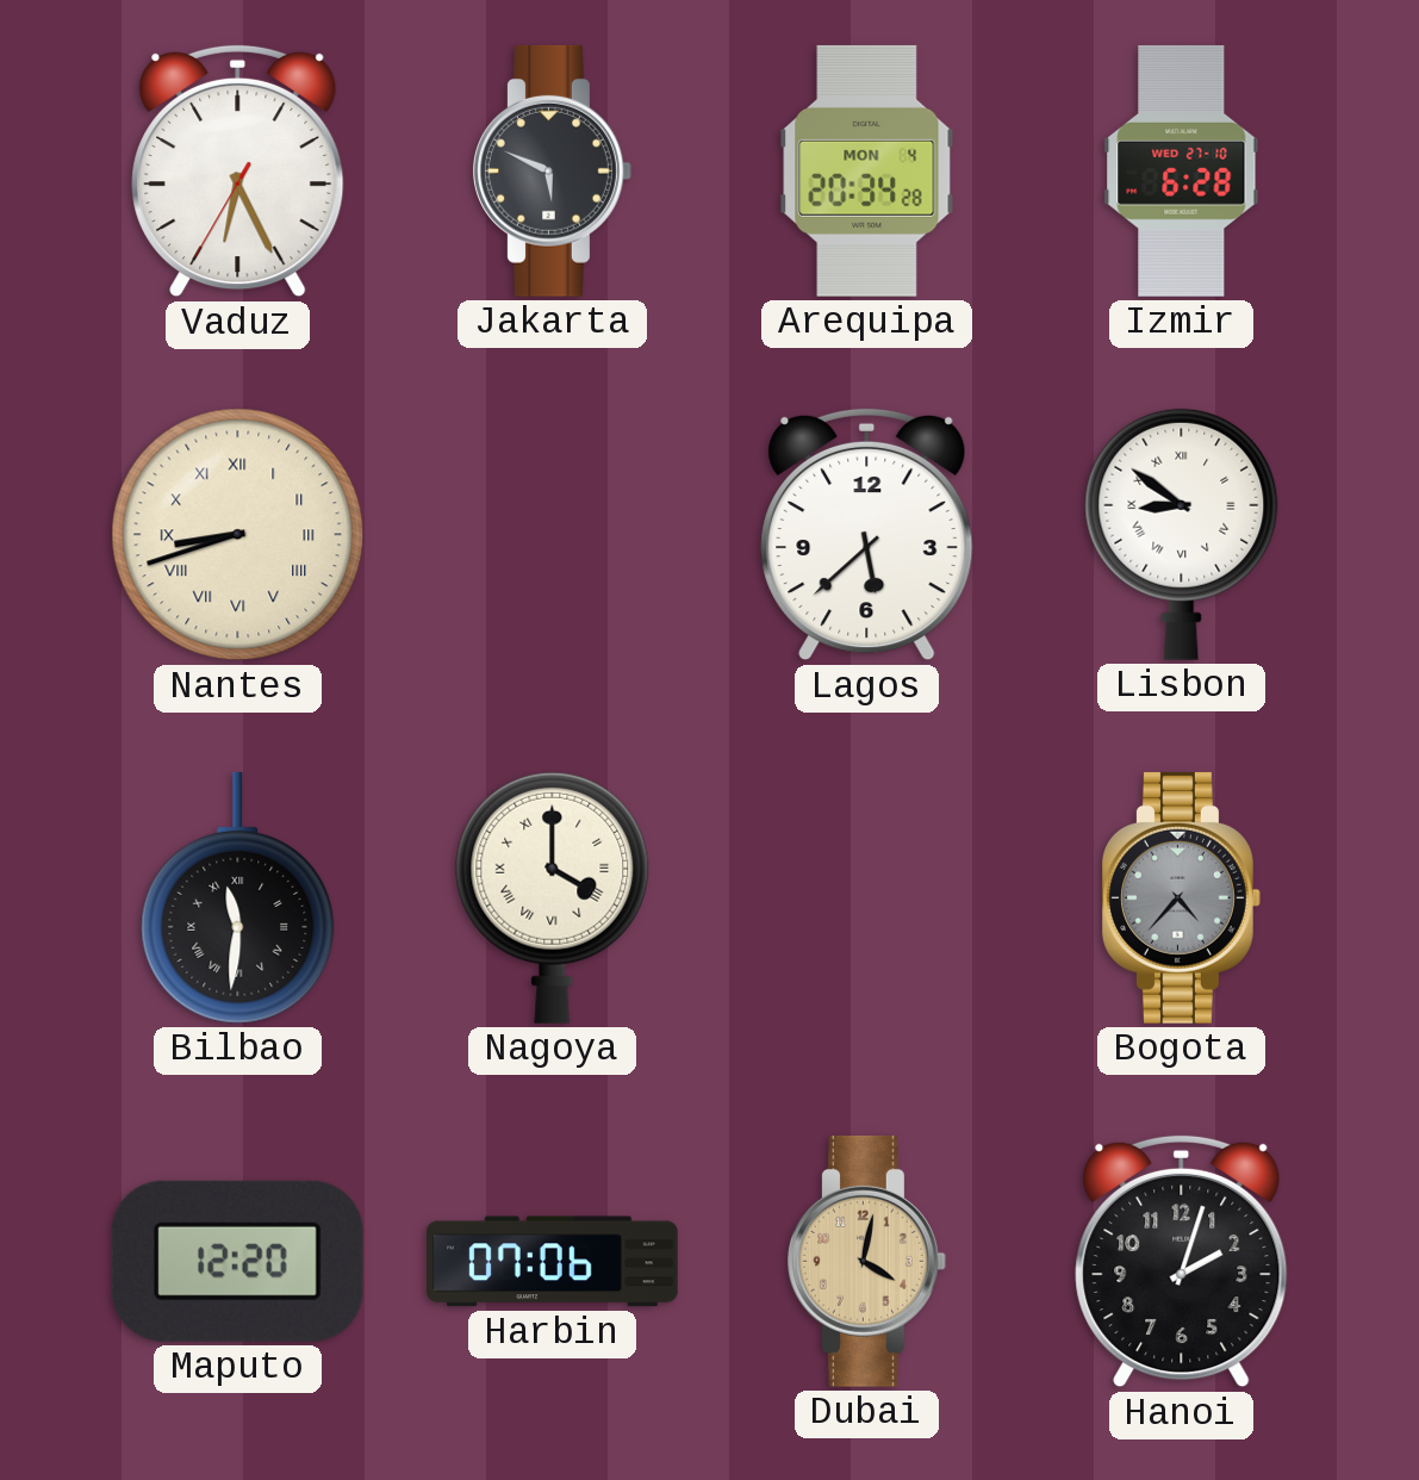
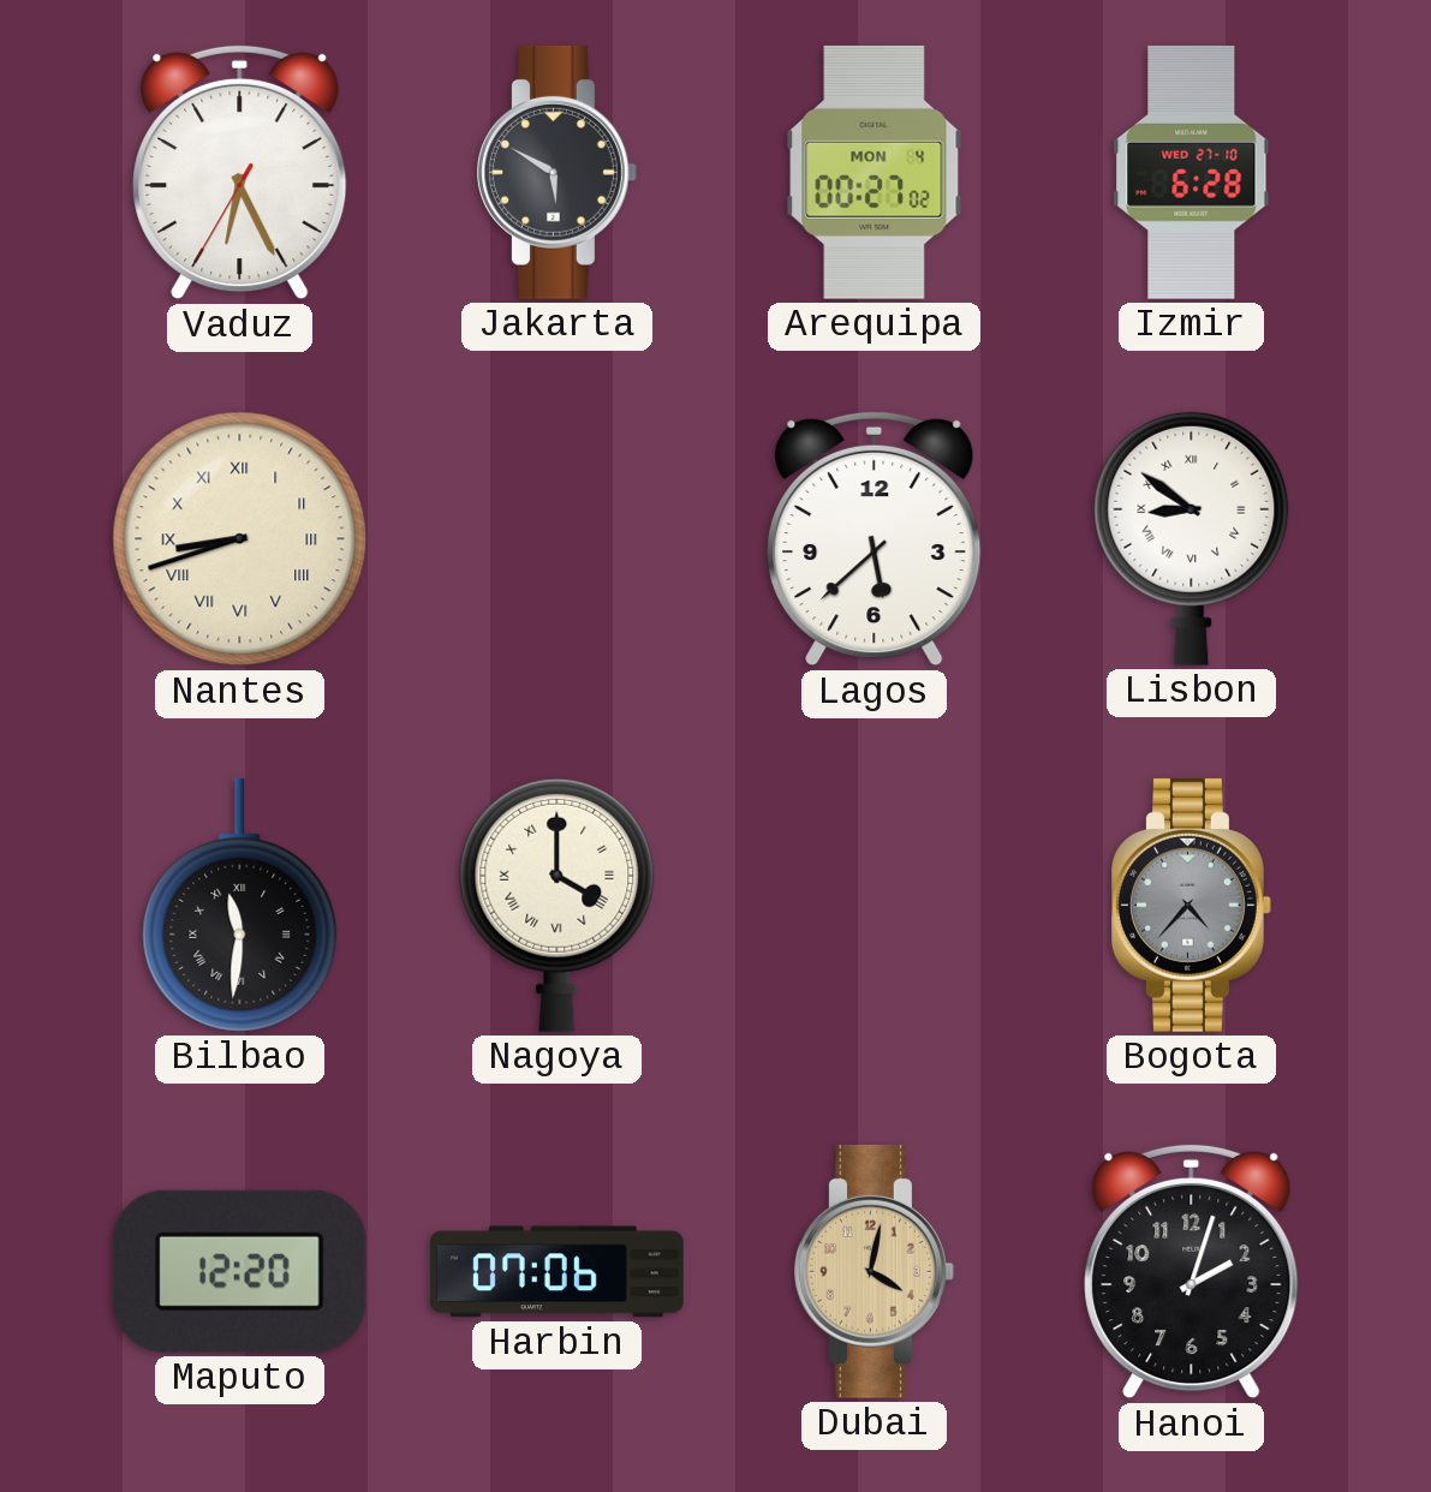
Jakarta: 5:49 -> 5:50 (558, 172)
Arequipa: 20:34 -> 00:27 (875, 172)
